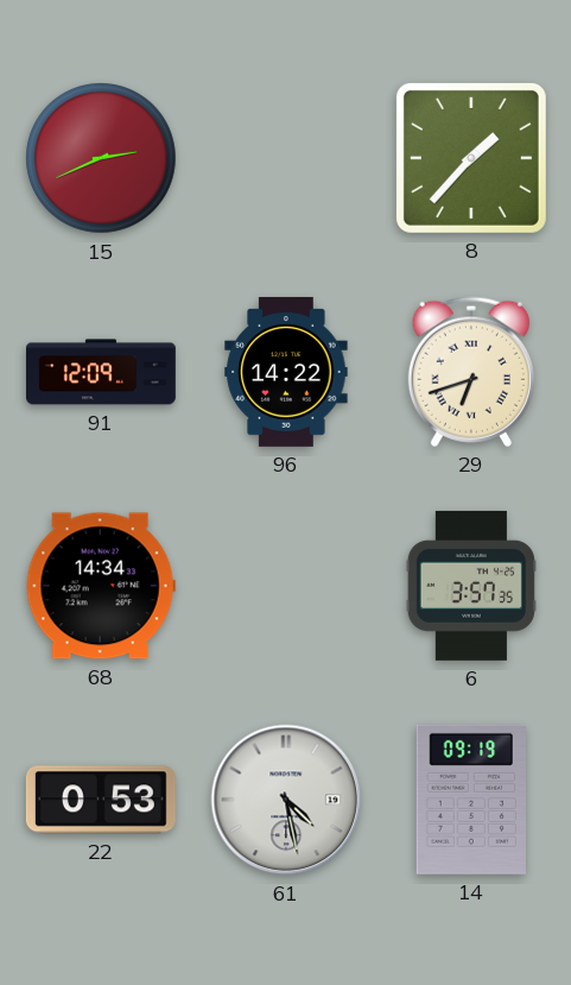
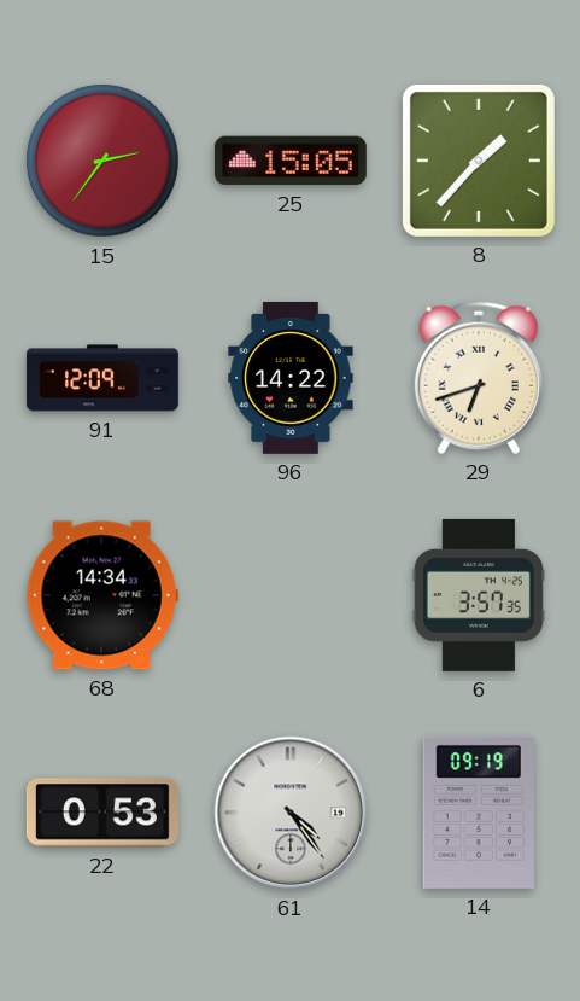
15: 2:41 -> 2:36 (102, 161)
25: none -> 15:05 (291, 161)
61: 4:28 -> 4:24 (291, 813)
